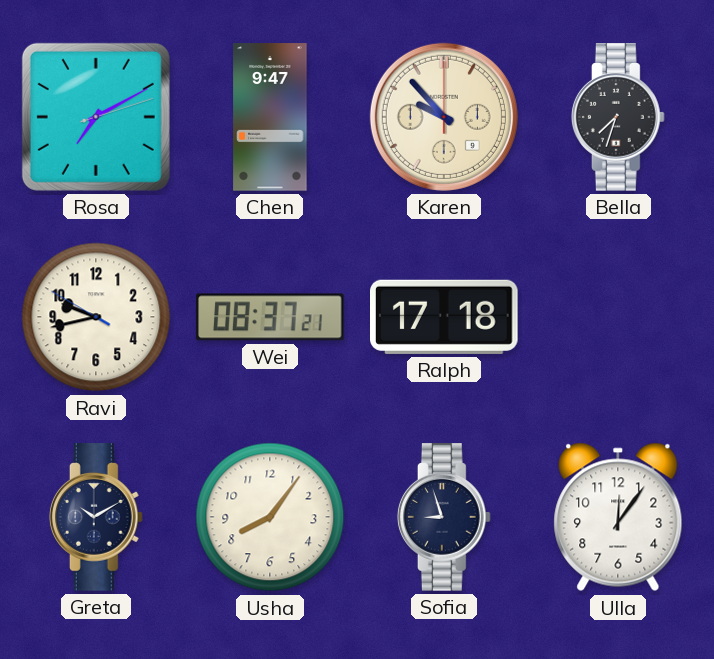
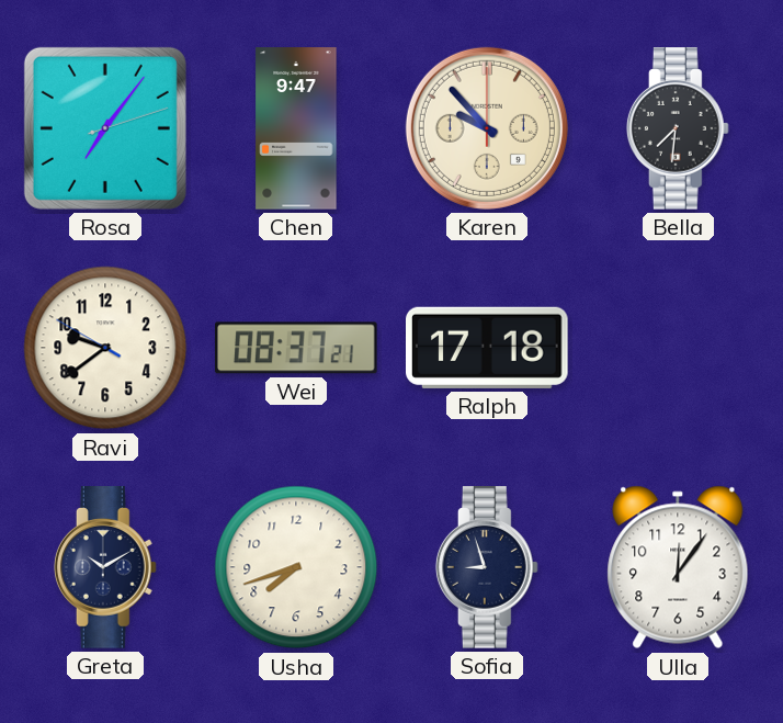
Rosa: 7:10 -> 7:06 (105, 128)
Bella: 7:33 -> 7:31 (678, 128)
Ravi: 9:42 -> 9:38 (105, 348)
Usha: 8:06 -> 7:42 (296, 567)
